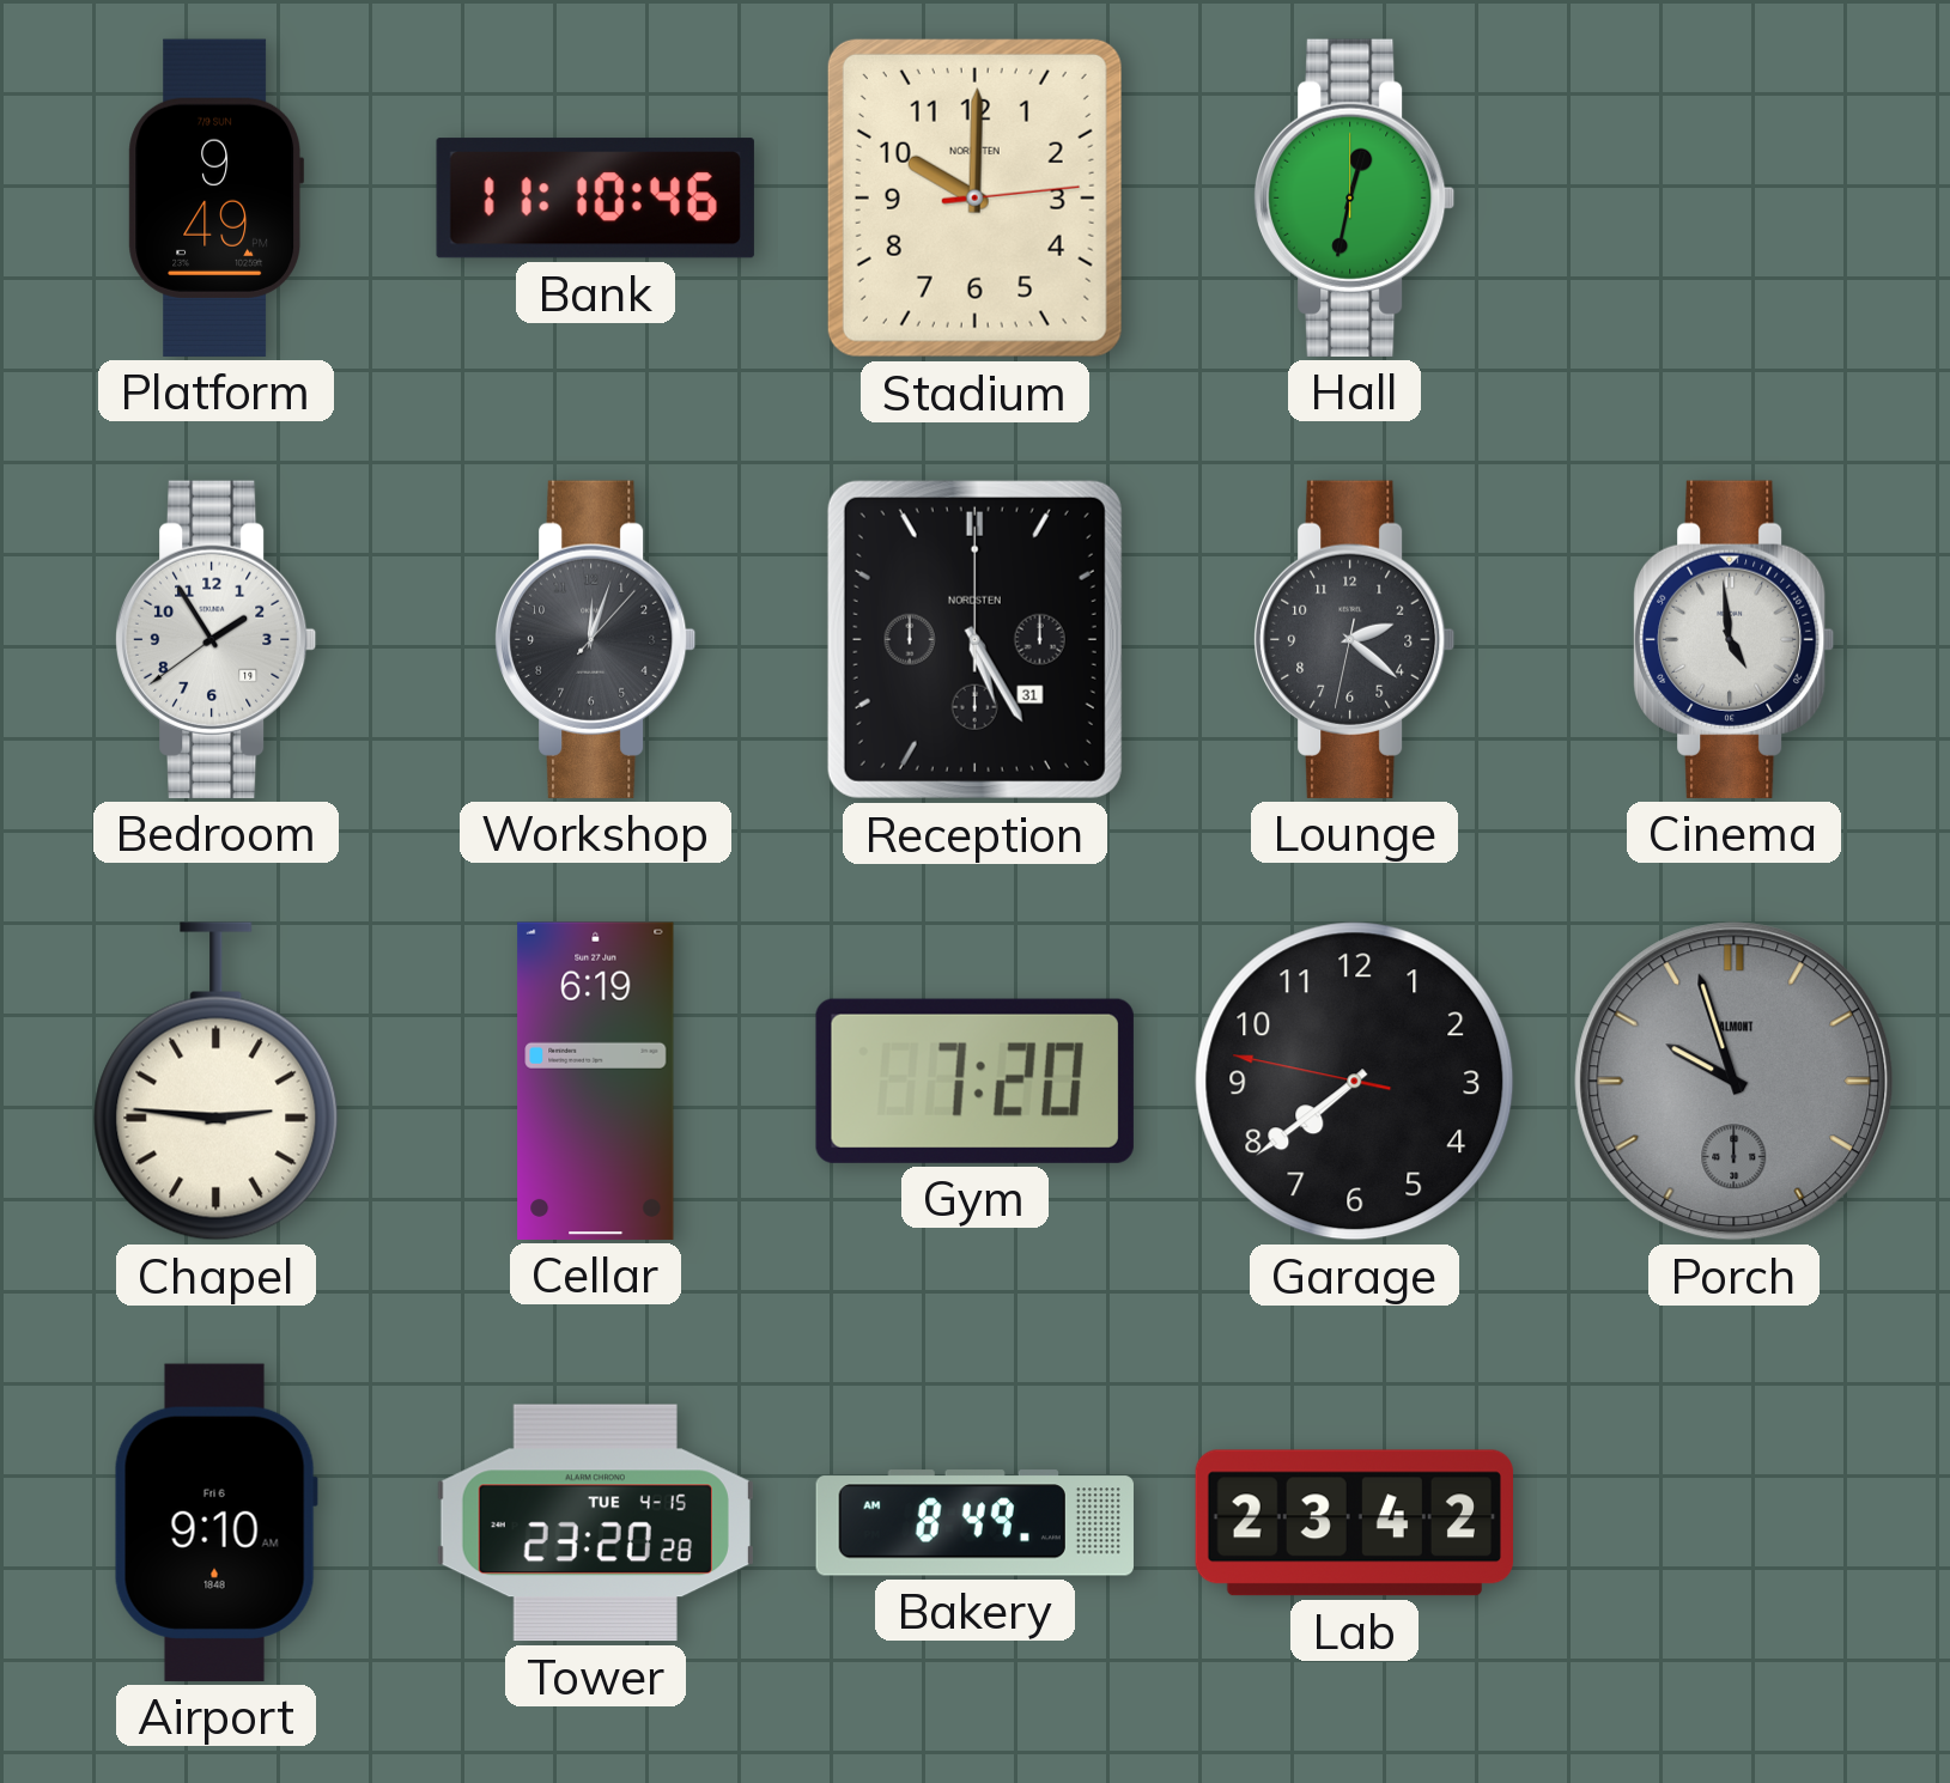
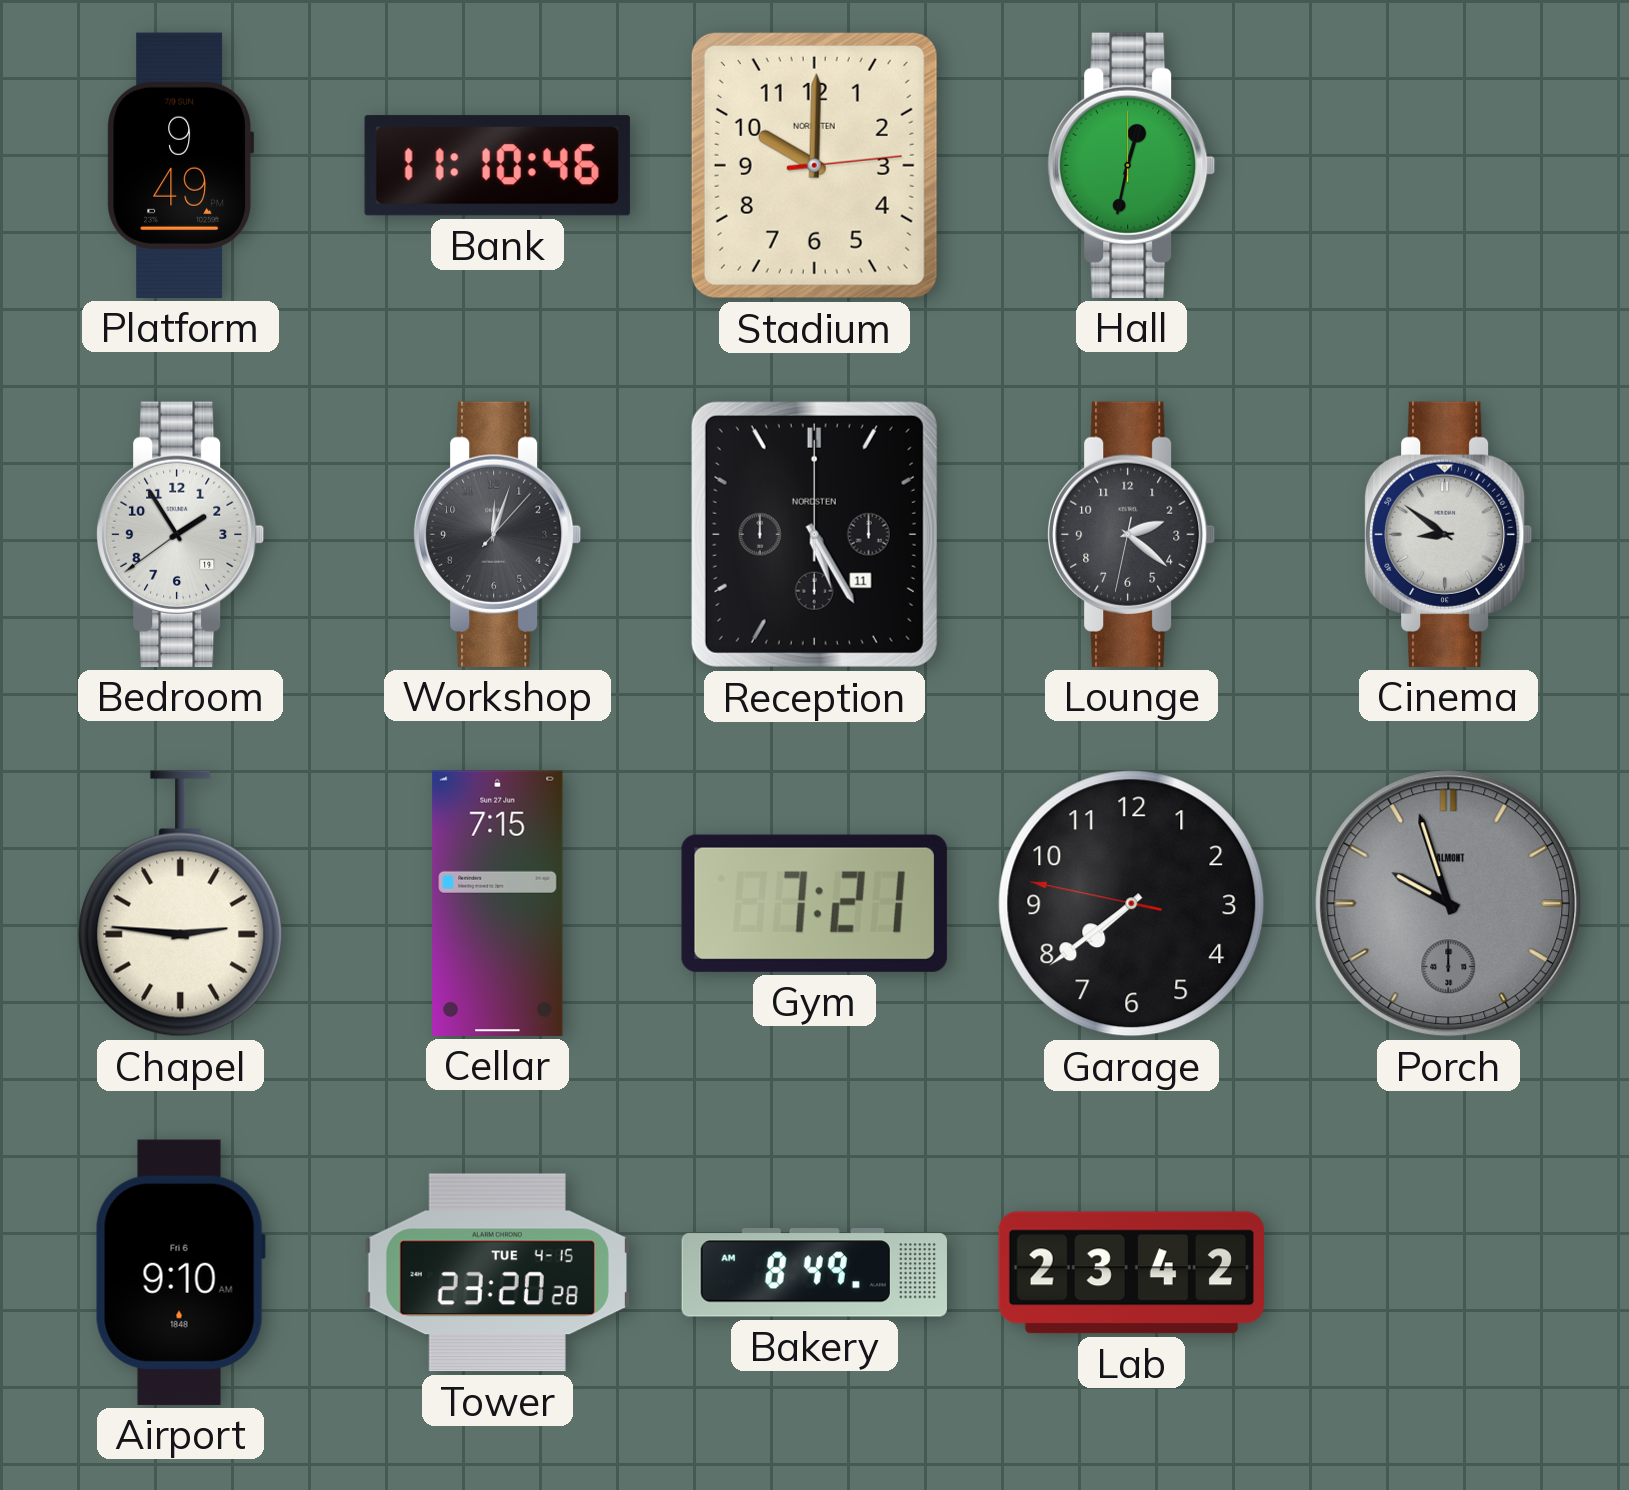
Reception date: 31 -> 11 (814, 534)
Cinema: 4:59 -> 8:51 (1449, 534)
Cellar: 6:19 -> 7:15 (498, 903)
Gym: 7:20 -> 7:21 (814, 903)
